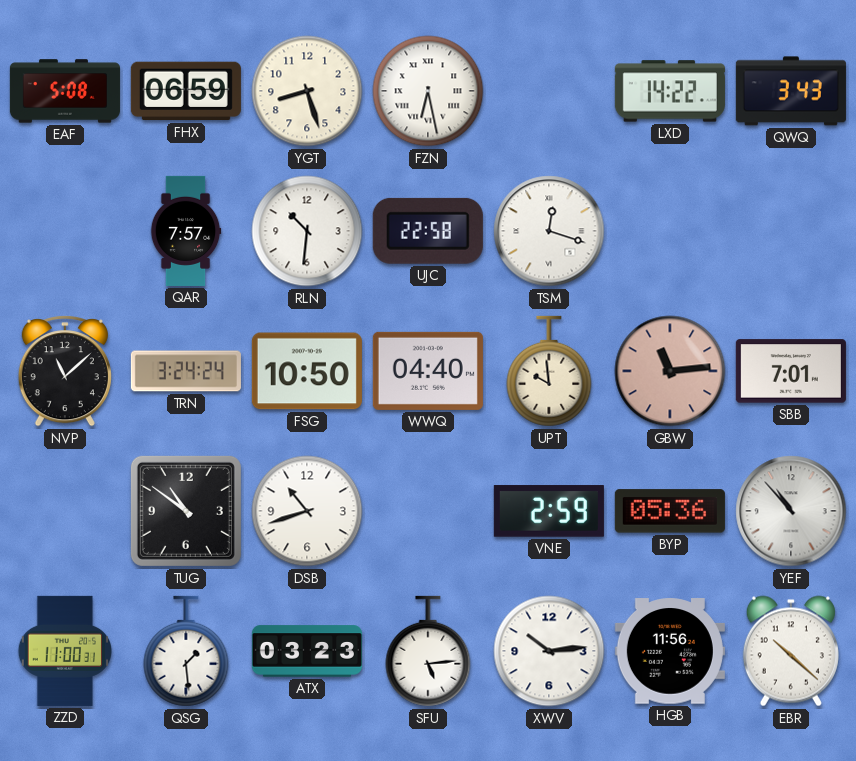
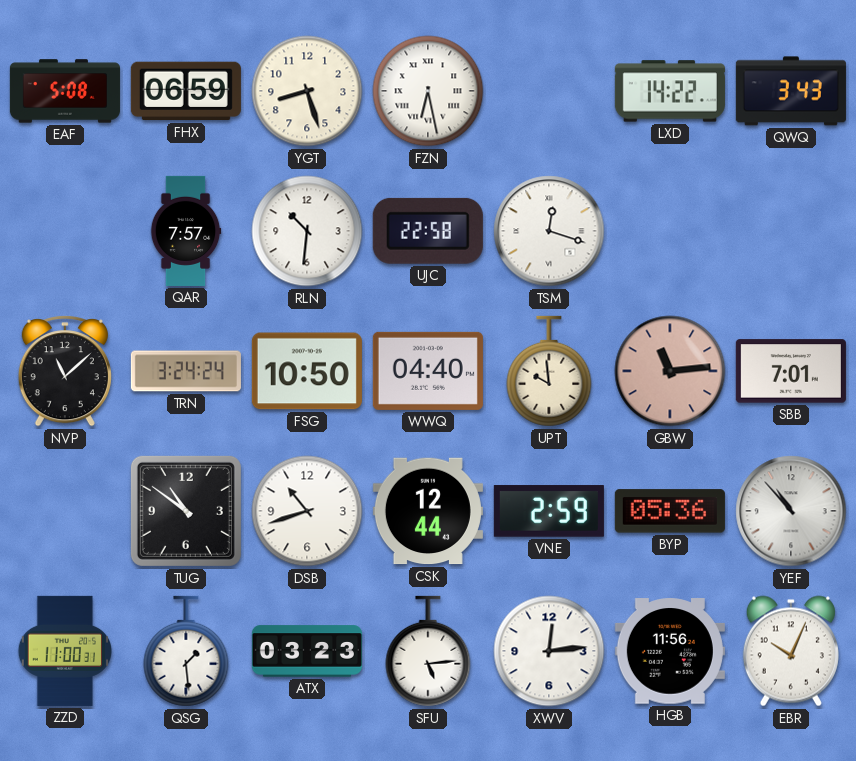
CSK: none -> 12:44 (428, 511)
XWV: 10:14 -> 12:14 (549, 651)
EBR: 10:22 -> 10:04 (791, 651)
